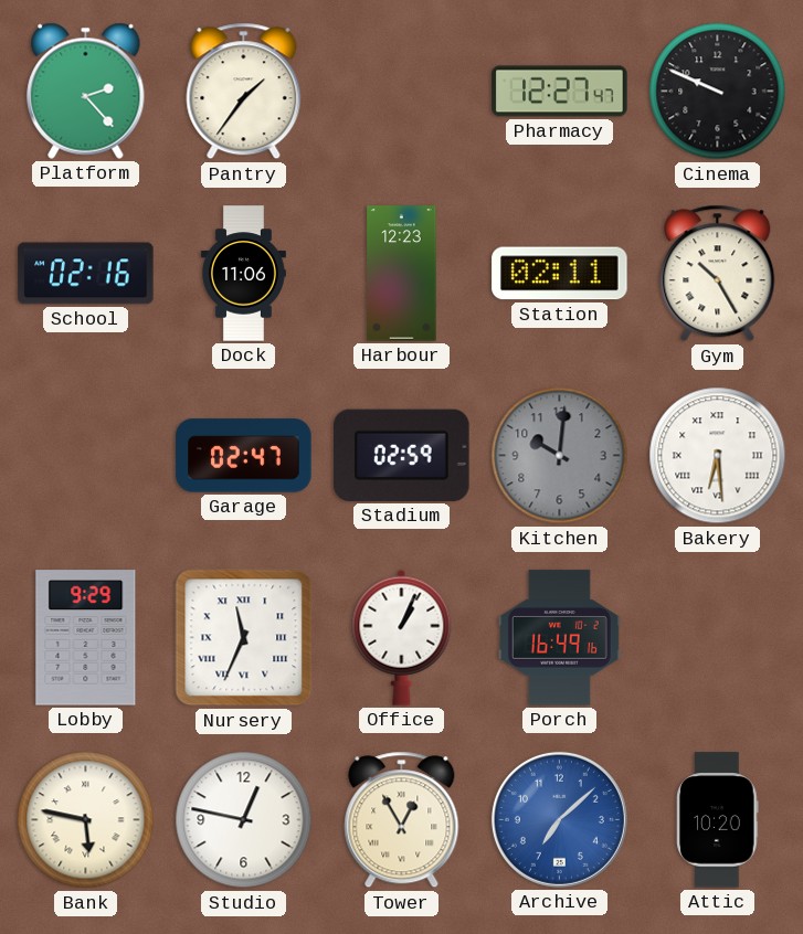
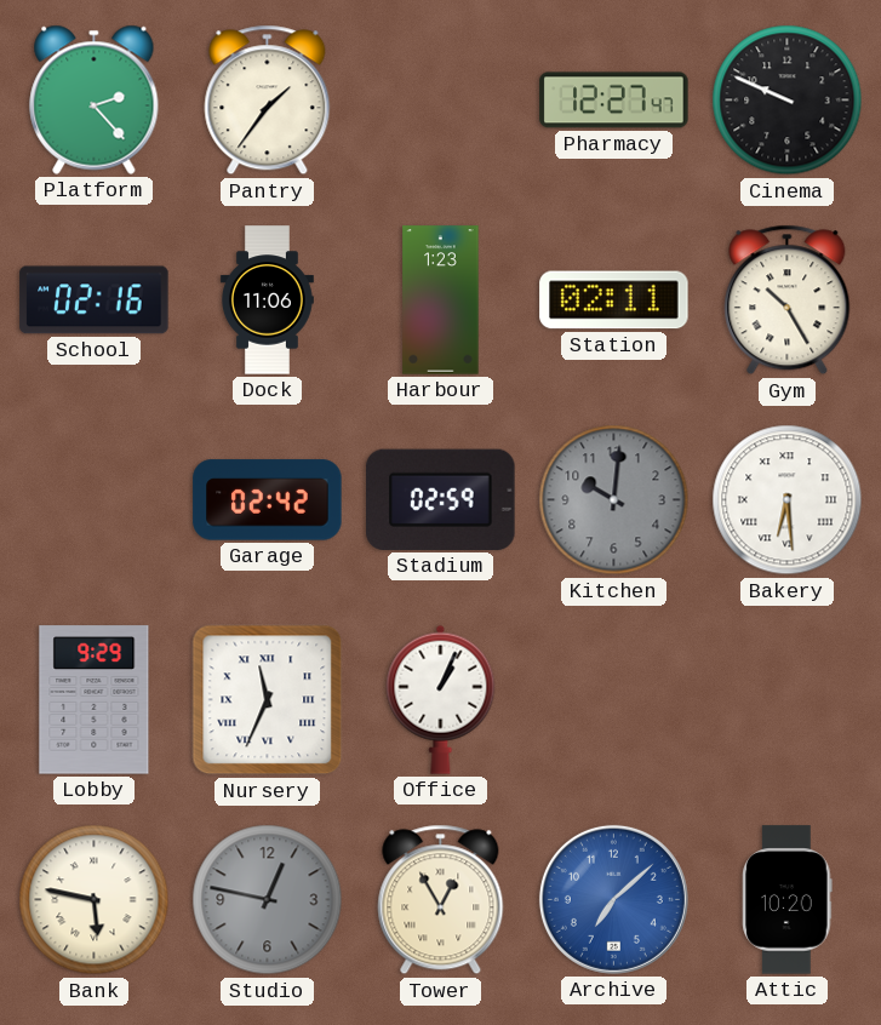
Harbour: 12:23 -> 1:23 (441, 300)
Garage: 02:47 -> 02:42 (268, 500)
Porch: 16:49 -> none (559, 638)
Studio dial: white -> grey (268, 900)
